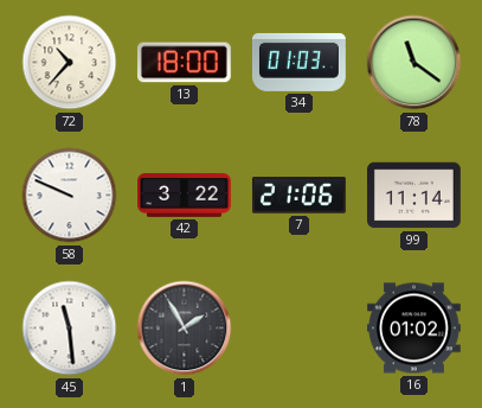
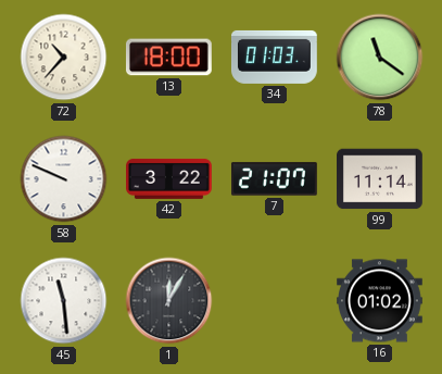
7: 21:06 -> 21:07 (275, 179)
1: 1:55 -> 12:05 (169, 301)
